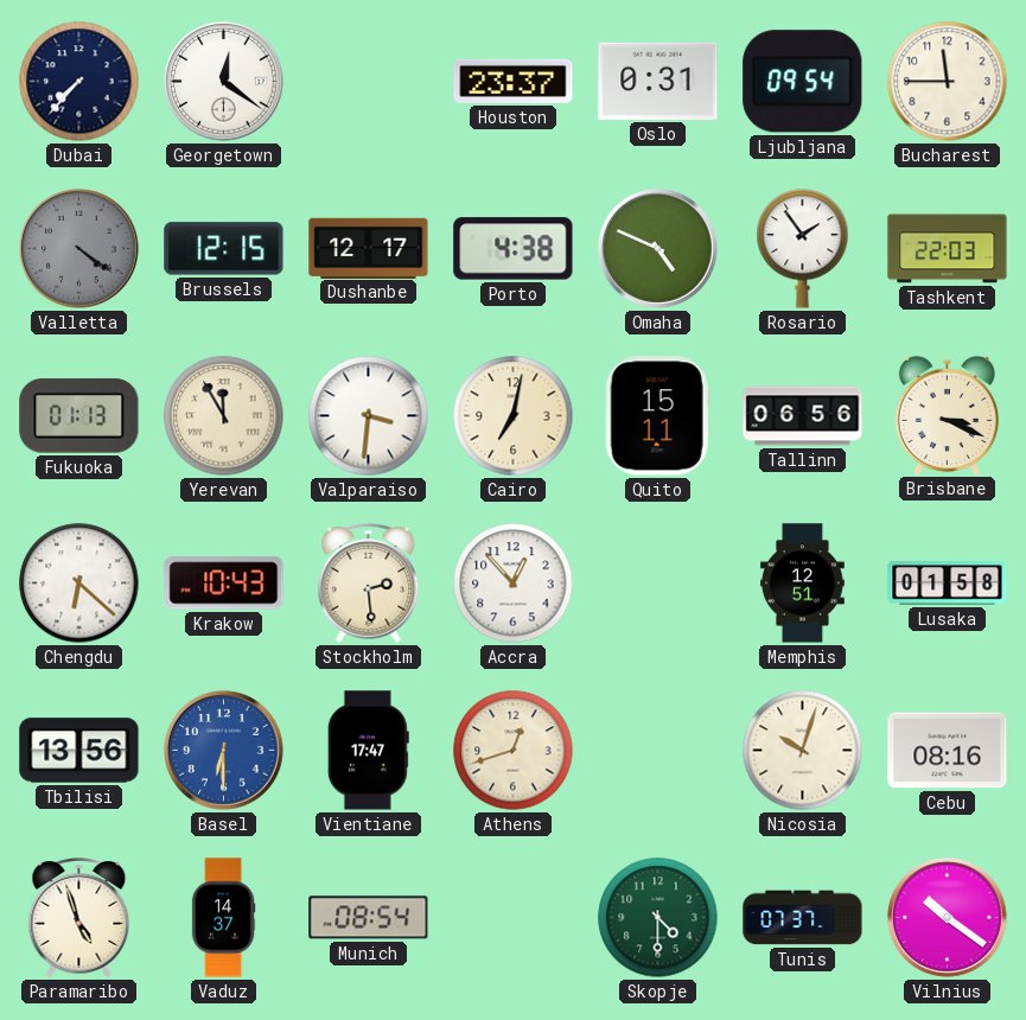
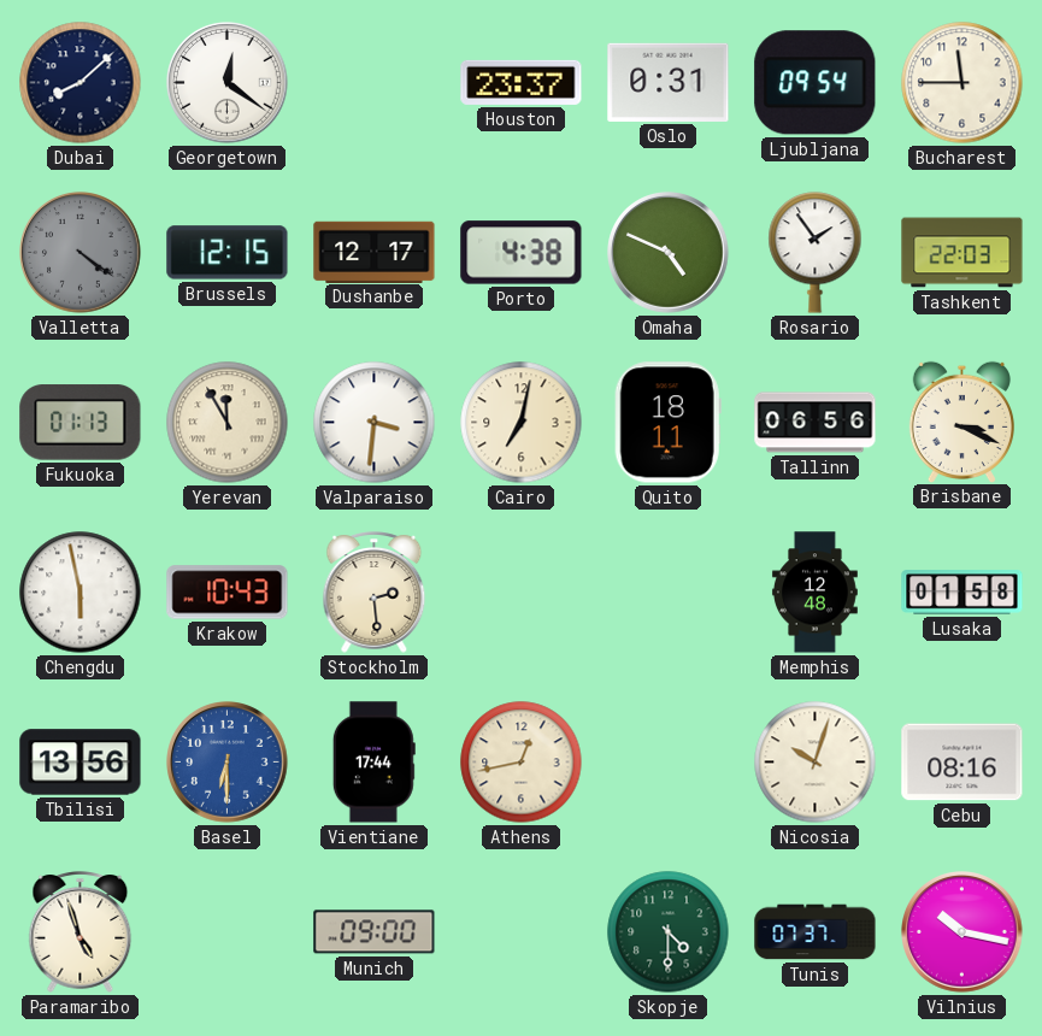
Dubai: 7:37 -> 8:08 (81, 83)
Quito: 15:11 -> 18:11 (667, 423)
Chengdu: 6:22 -> 5:58 (81, 593)
Accra: 12:53 -> none (514, 584)
Memphis: 12:51 -> 12:48 (814, 593)
Vientiane: 17:47 -> 17:44 (373, 763)
Athens: 12:42 -> 12:43 (522, 763)
Vaduz: 14:37 -> none (223, 918)
Munich: 08:54 -> 09:00 (375, 932)
Vilnius: 10:21 -> 10:17 (962, 932)
